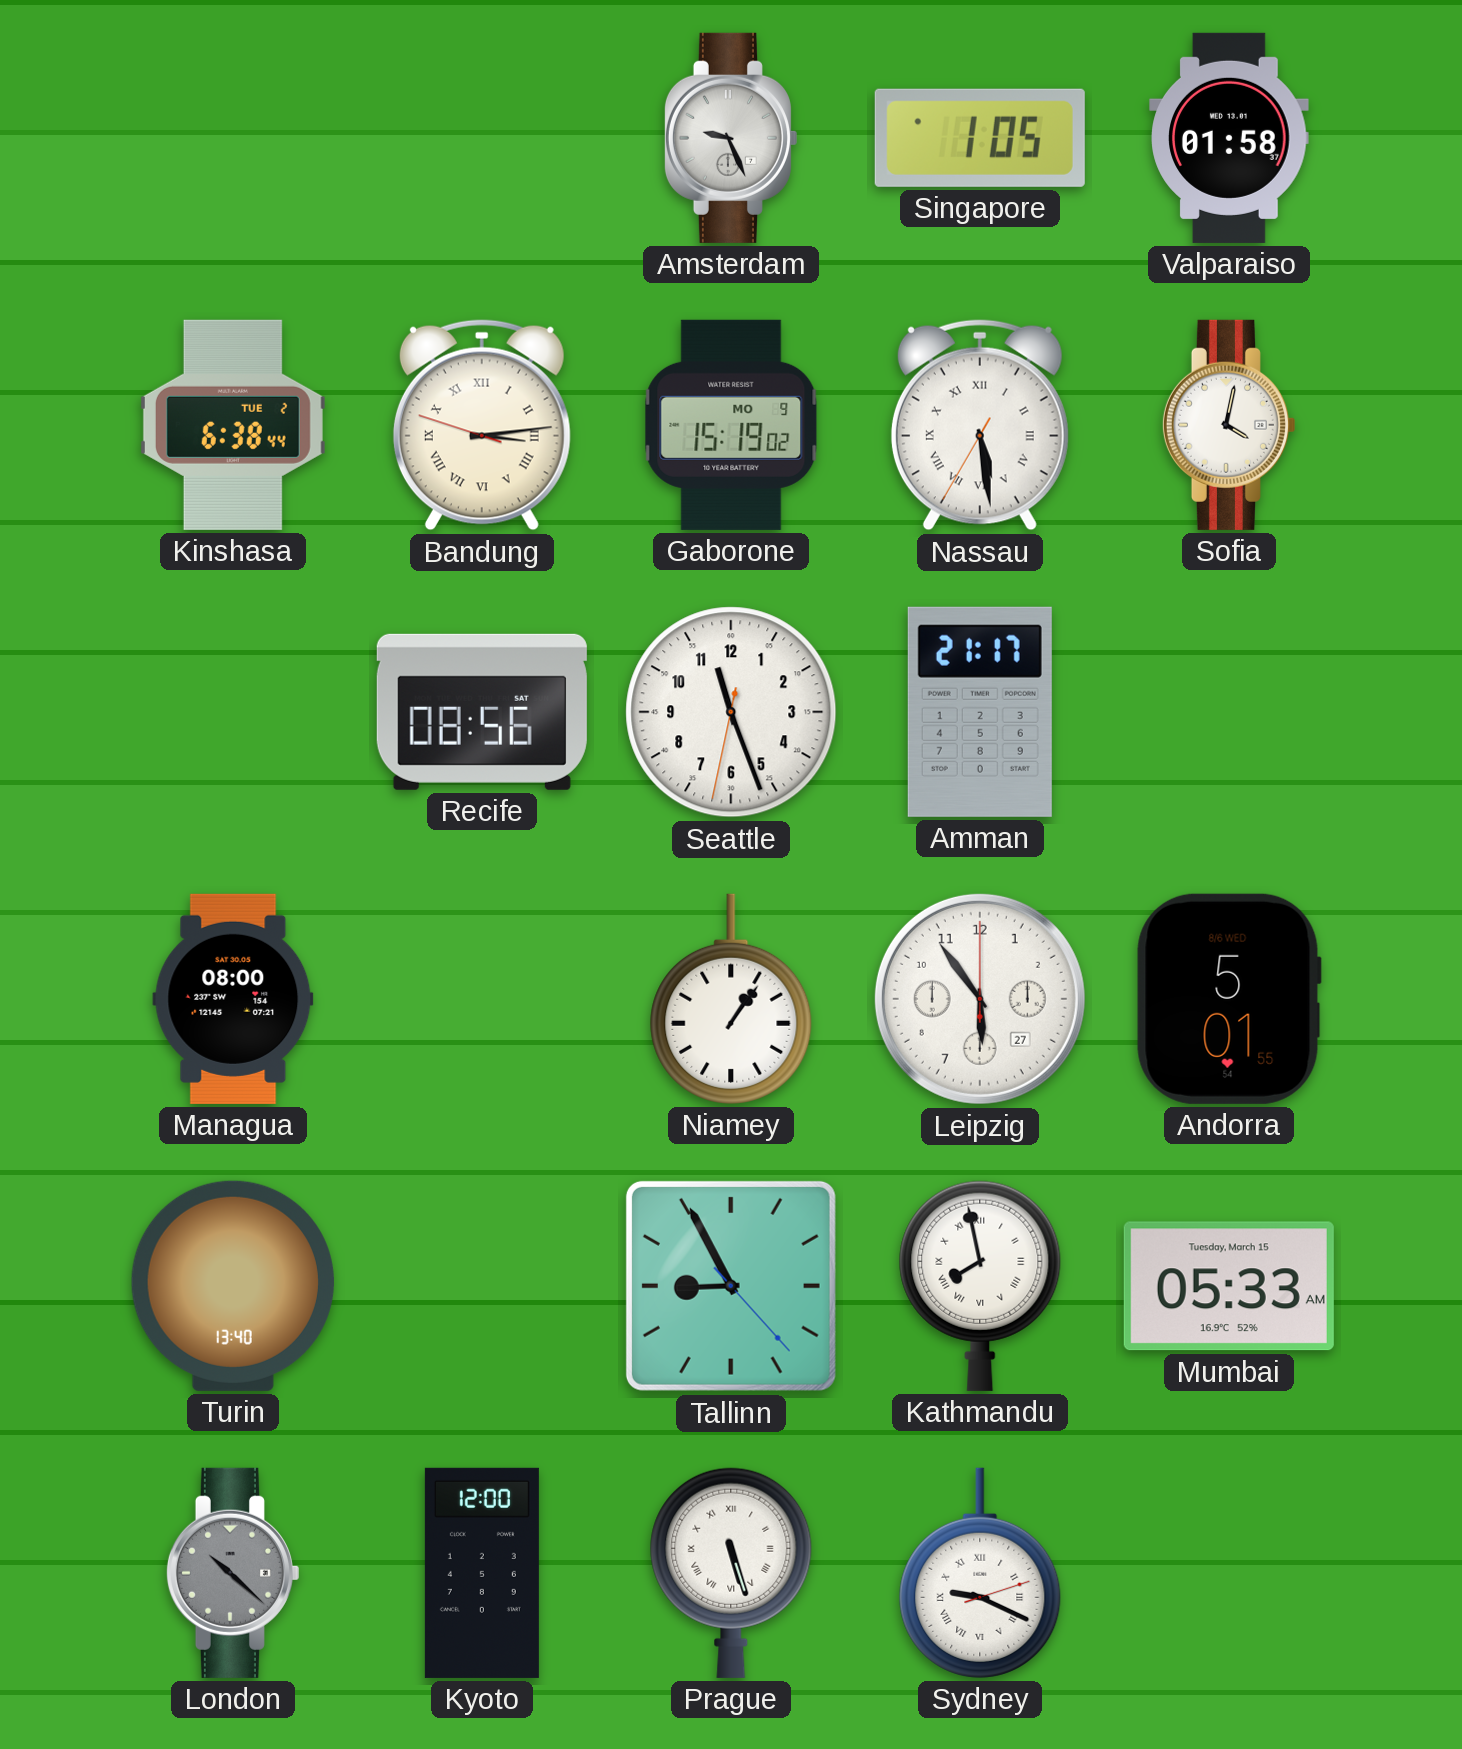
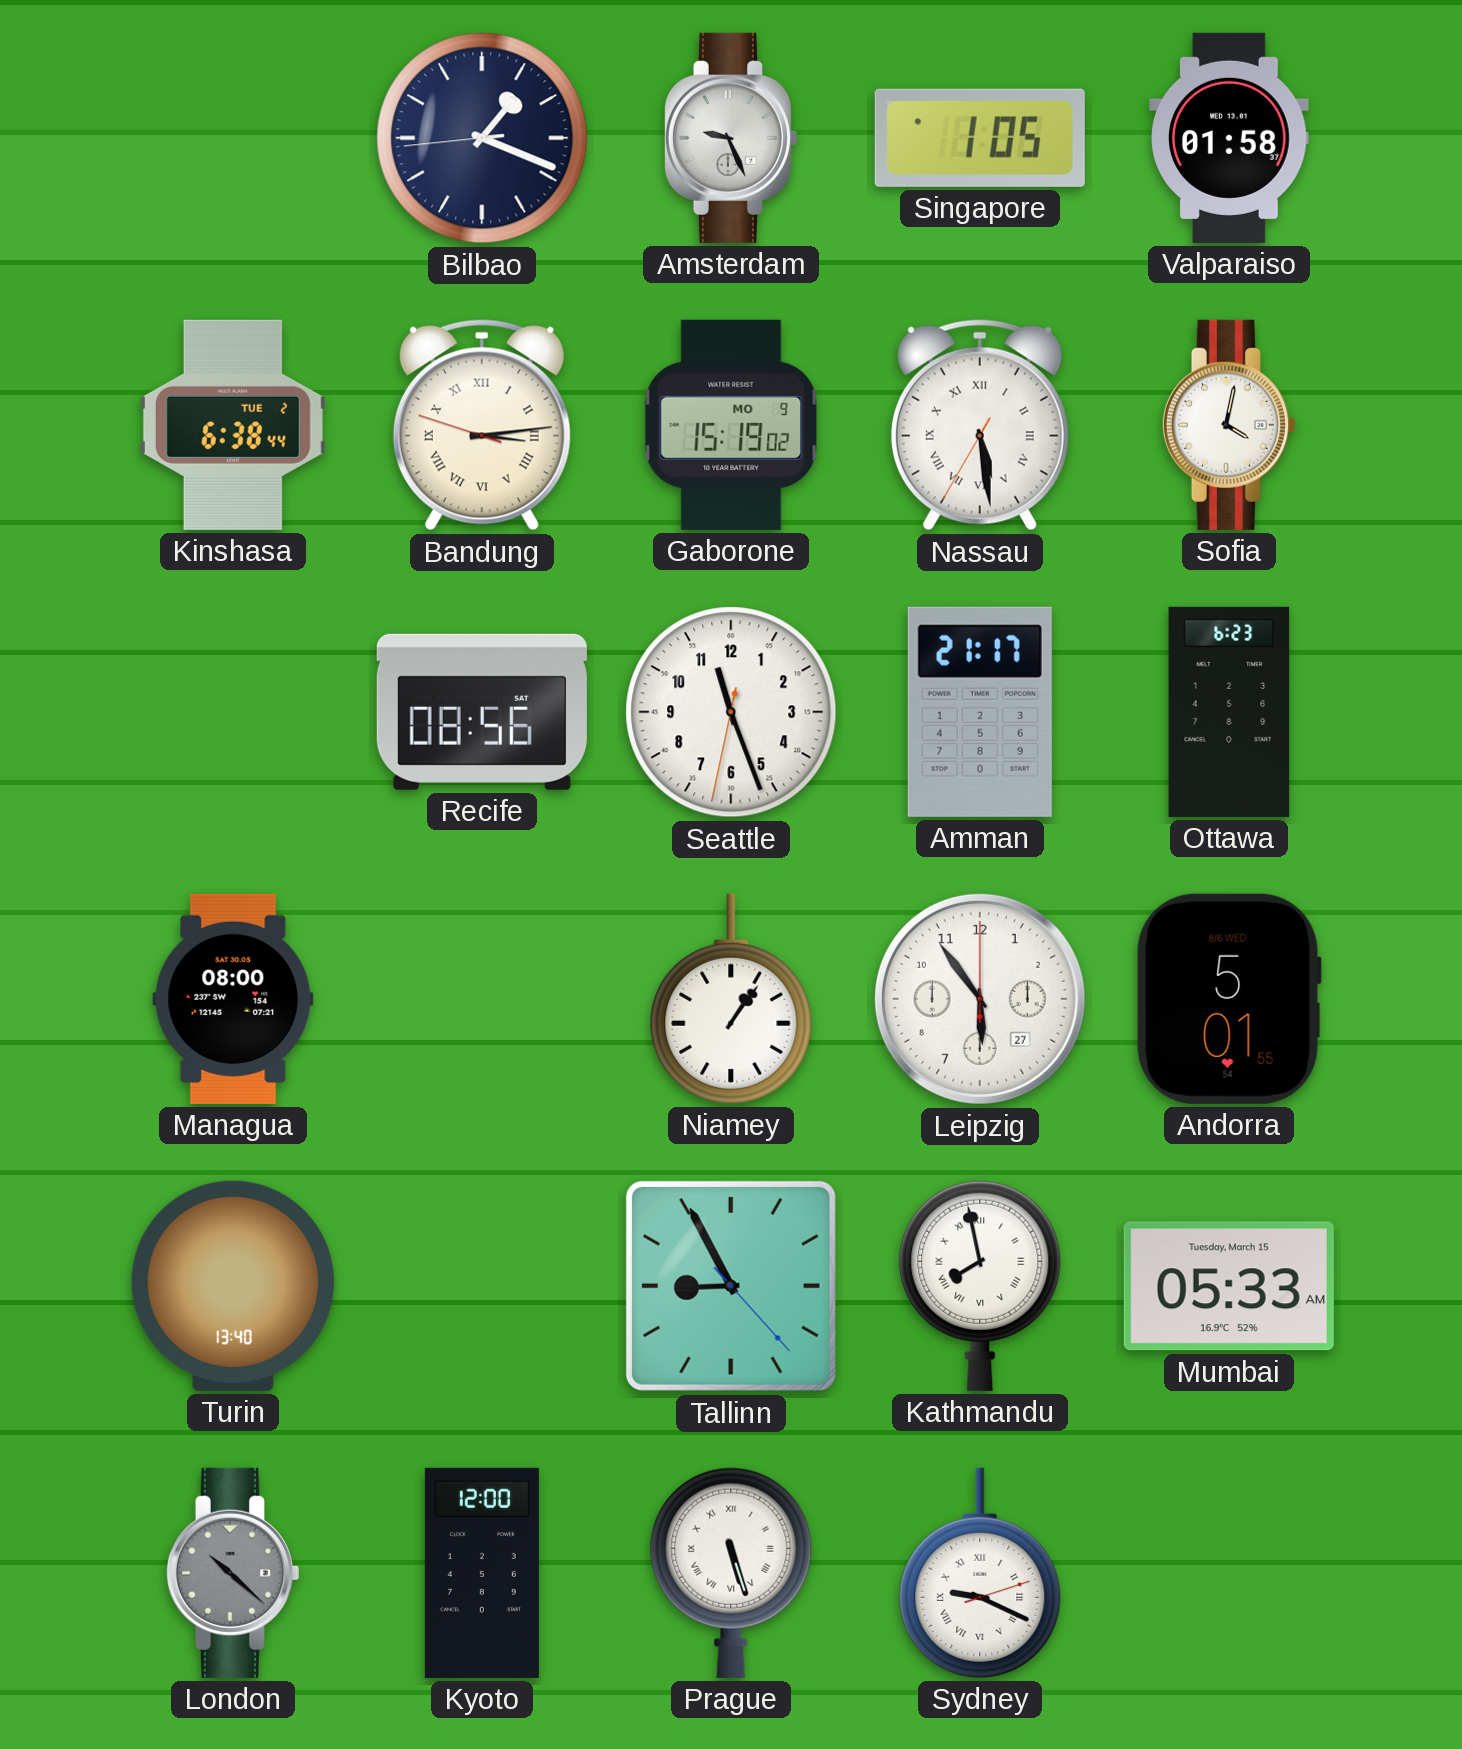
Bilbao: none -> 1:18 (482, 138)
Ottawa: none -> 6:23 (1229, 712)
